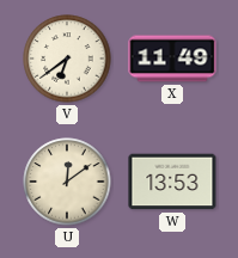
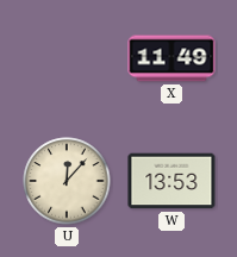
V: 6:39 -> none (67, 59)
U: 12:09 -> 12:07 (67, 181)
